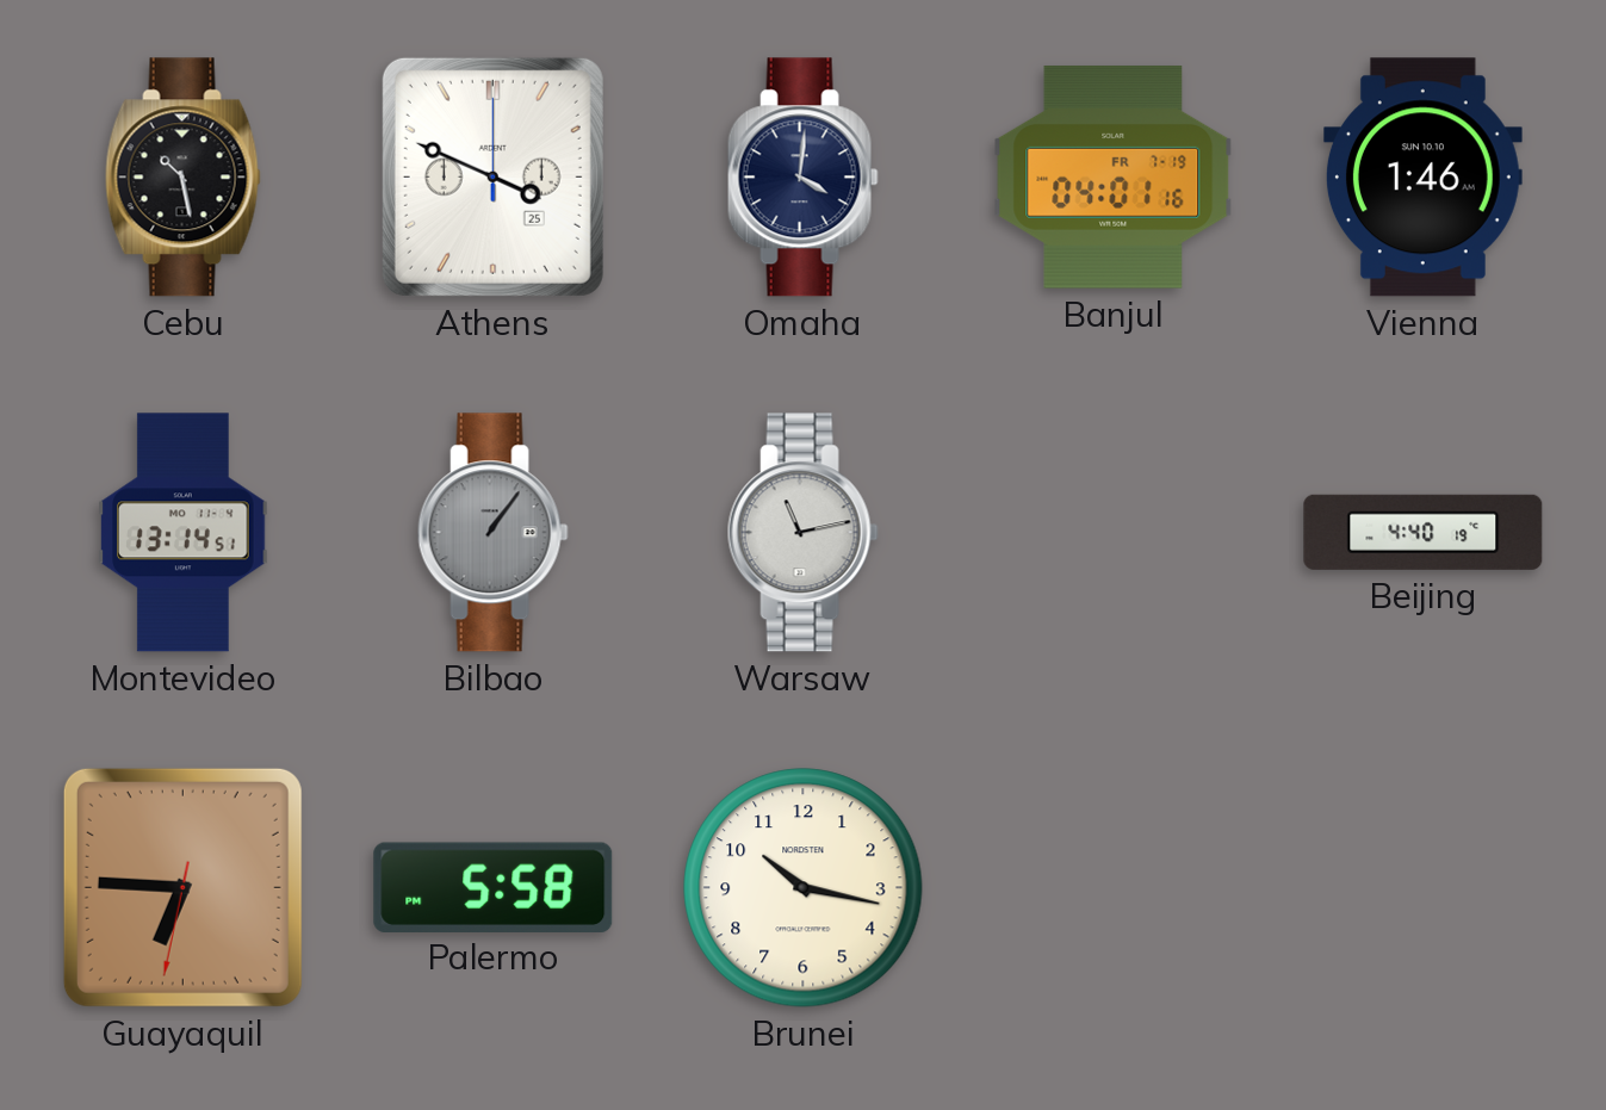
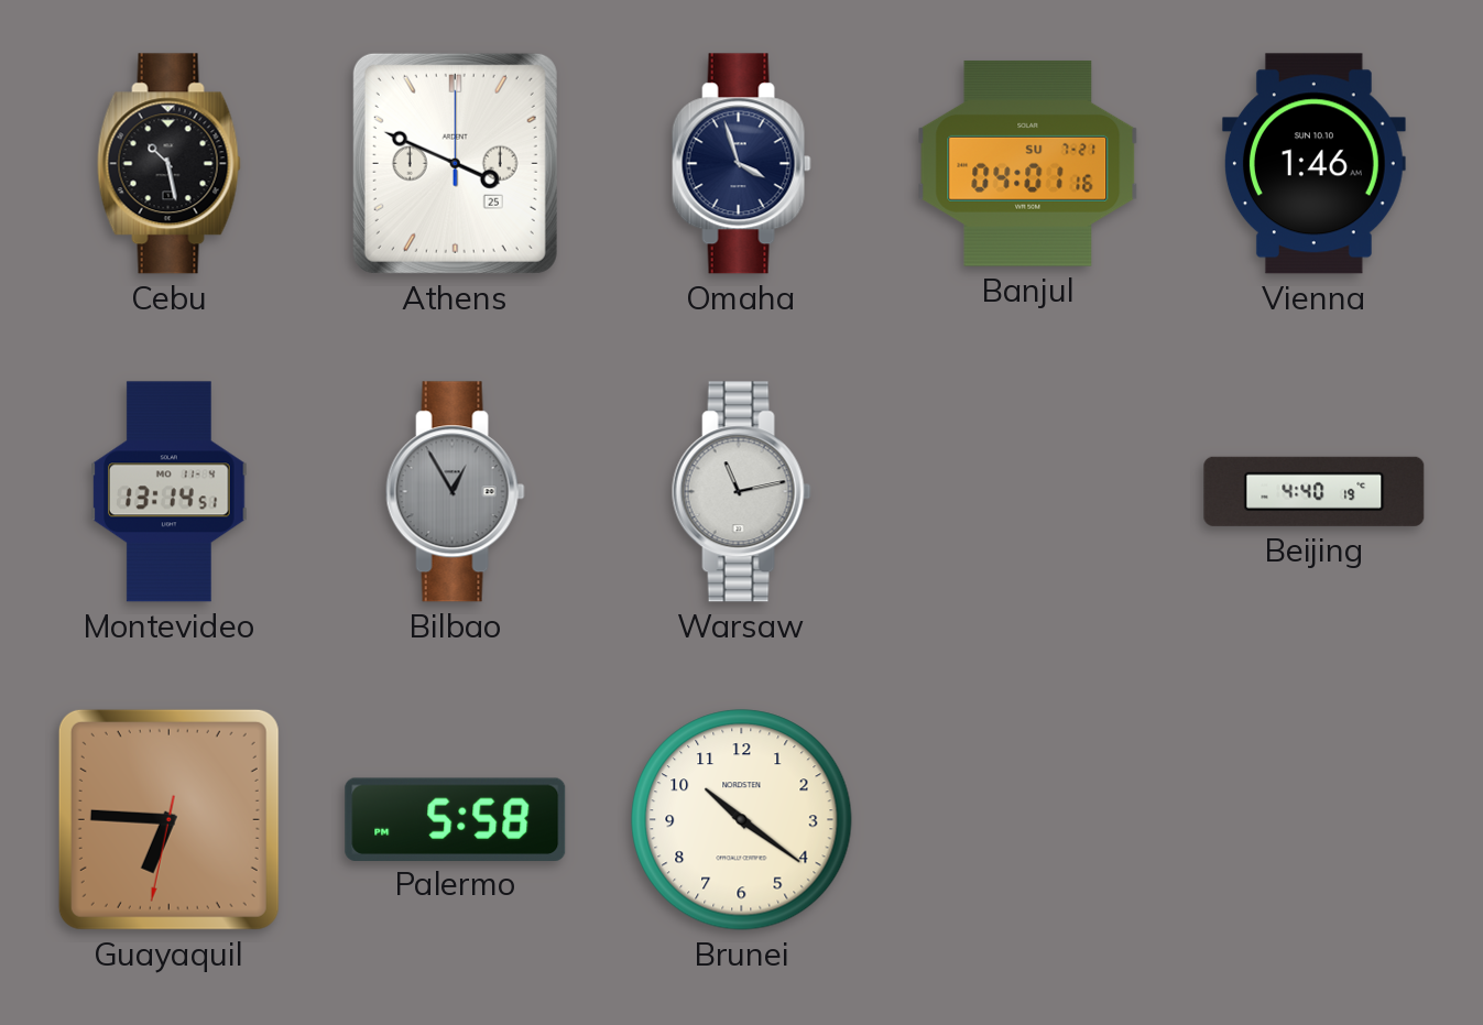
Omaha: 4:01 -> 3:57 (741, 164)
Banjul date: FR 7-19 -> SU 7-21 (1028, 163)
Bilbao: 1:06 -> 12:55 (455, 492)
Brunei: 10:17 -> 10:21 (742, 820)
